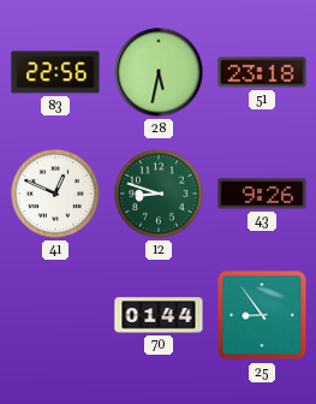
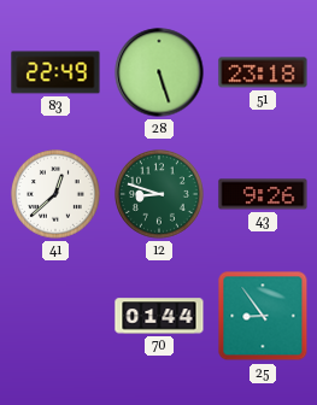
83: 22:56 -> 22:49 (55, 72)
28: 5:32 -> 5:27 (159, 72)
41: 12:49 -> 12:38 (55, 194)
